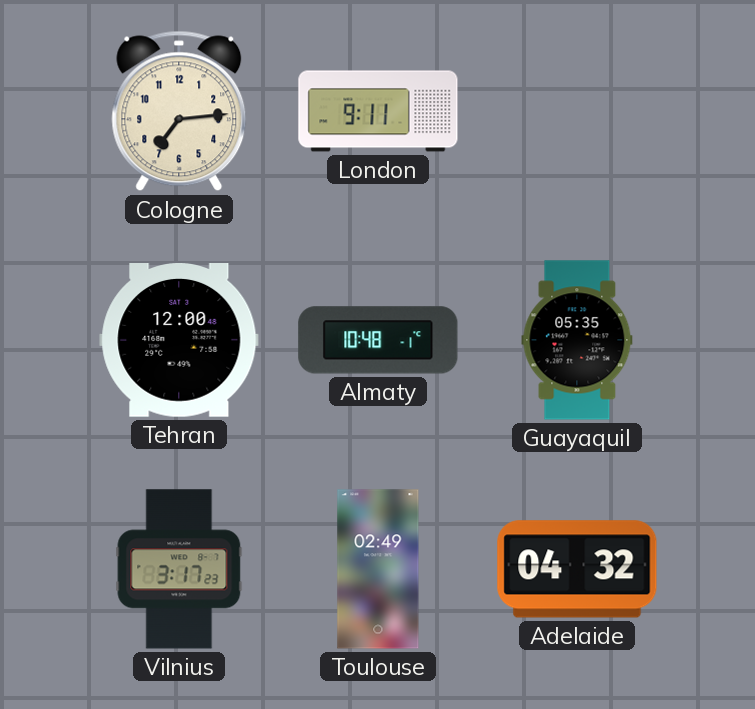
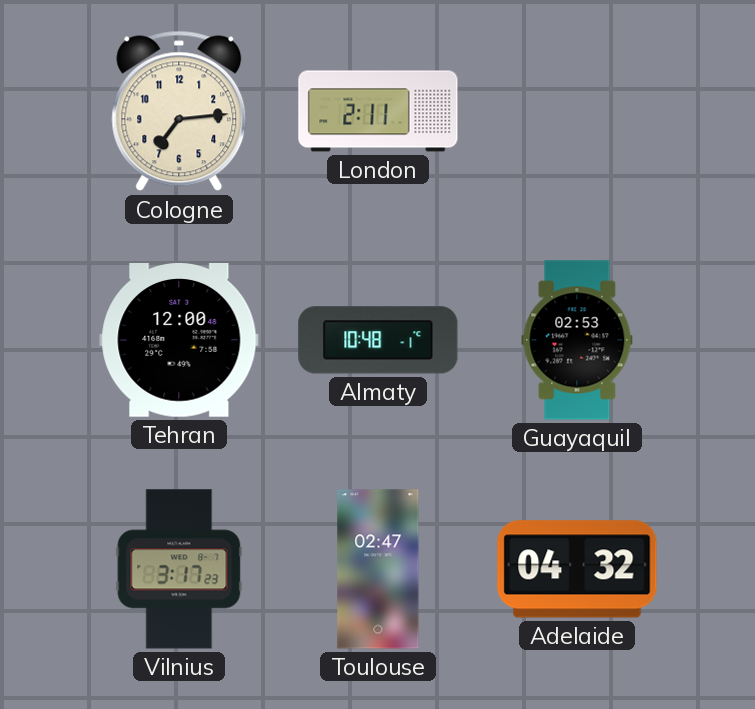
London: 9:11 -> 2:11 (378, 111)
Guayaquil: 05:35 -> 02:53 (577, 340)
Toulouse: 02:49 -> 02:47 (378, 569)
